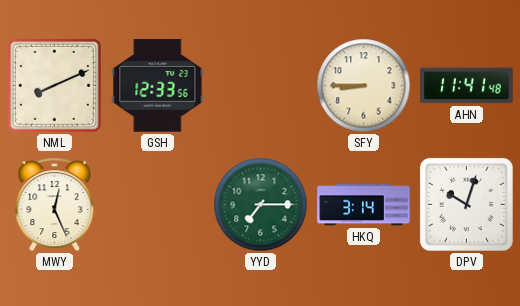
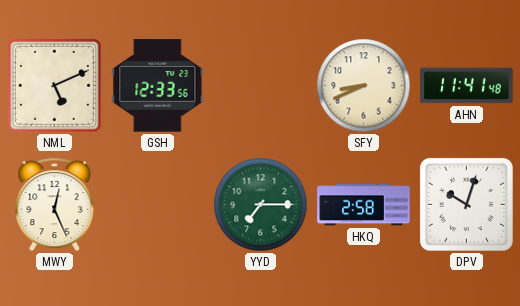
NML: 8:11 -> 5:11 (54, 85)
SFY: 8:45 -> 8:41 (364, 86)
HKQ: 3:14 -> 2:58 (364, 205)
